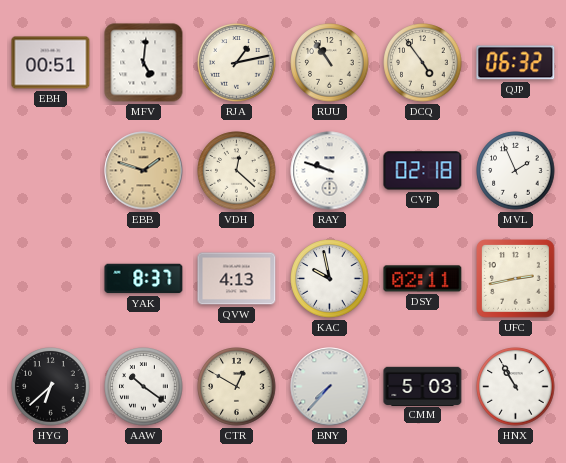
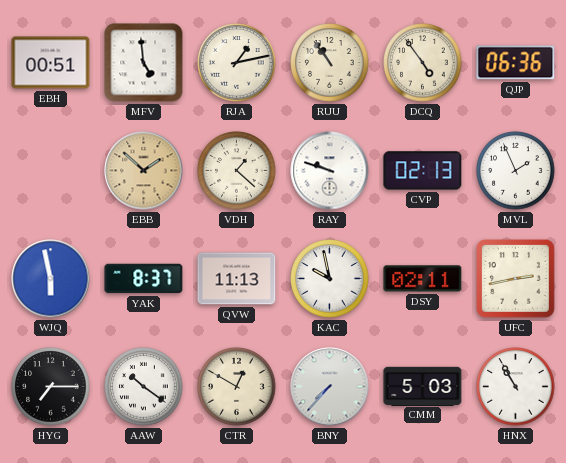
MFV: 5:01 -> 4:59 (144, 63)
QJP: 06:32 -> 06:36 (516, 63)
EBB: 1:48 -> 1:52 (144, 171)
VDH: 12:22 -> 1:22 (237, 171)
CVP: 02:18 -> 02:13 (423, 171)
WJQ: none -> 5:58 (51, 279)
QVW: 4:13 -> 11:13 (237, 279)
HYG: 6:38 -> 7:15 (51, 387)
